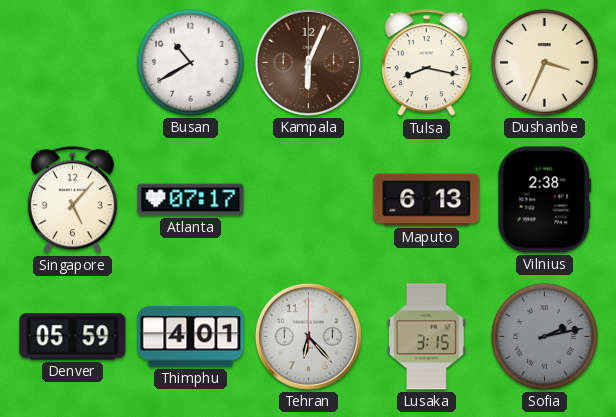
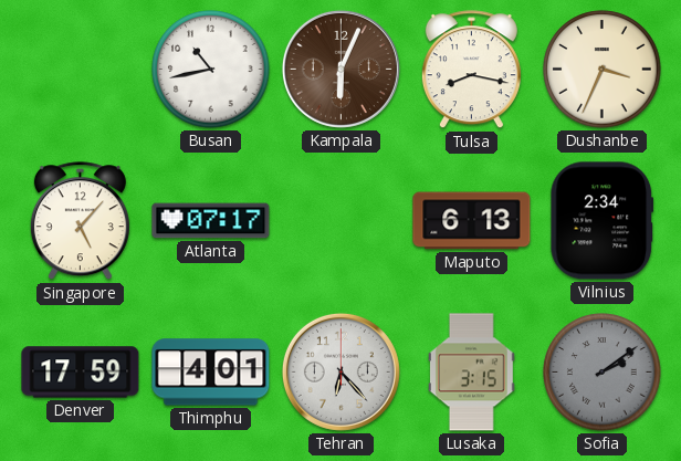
Busan: 10:40 -> 10:43 (211, 70)
Vilnius: 2:38 -> 2:34 (603, 221)
Denver: 05:59 -> 17:59 (81, 373)
Sofia: 2:13 -> 2:09 (603, 373)
